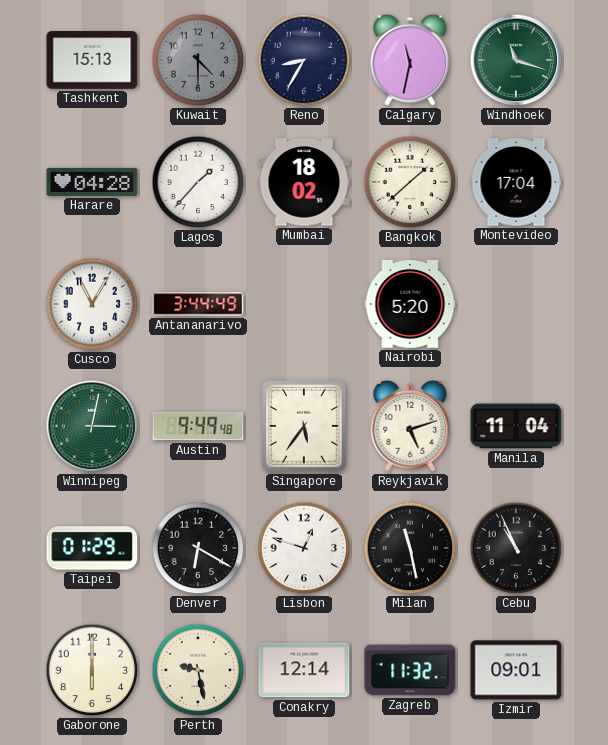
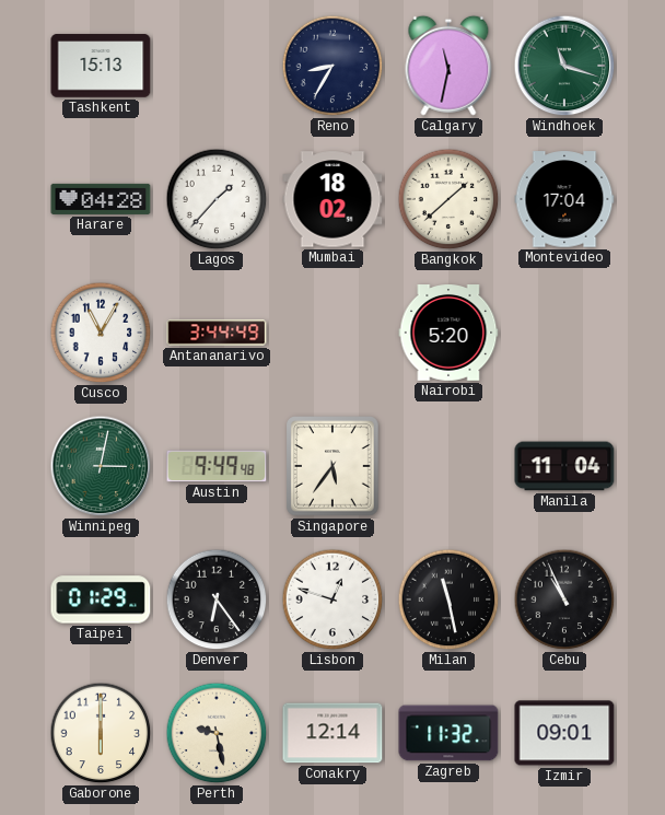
Kuwait: 4:30 -> none (198, 60)
Reykjavik: 5:12 -> none (410, 426)
Denver: 6:20 -> 6:24 (217, 599)
